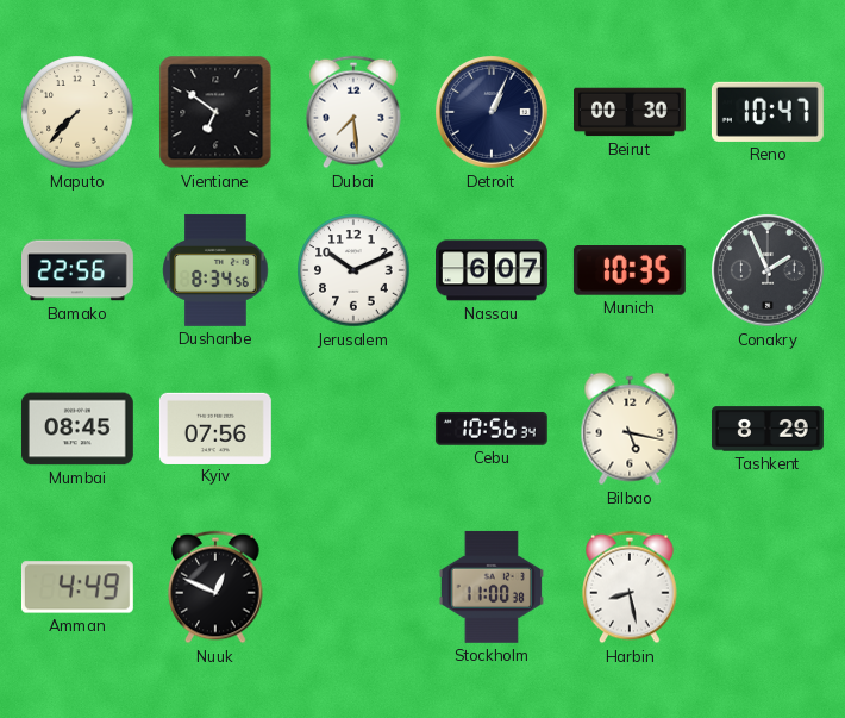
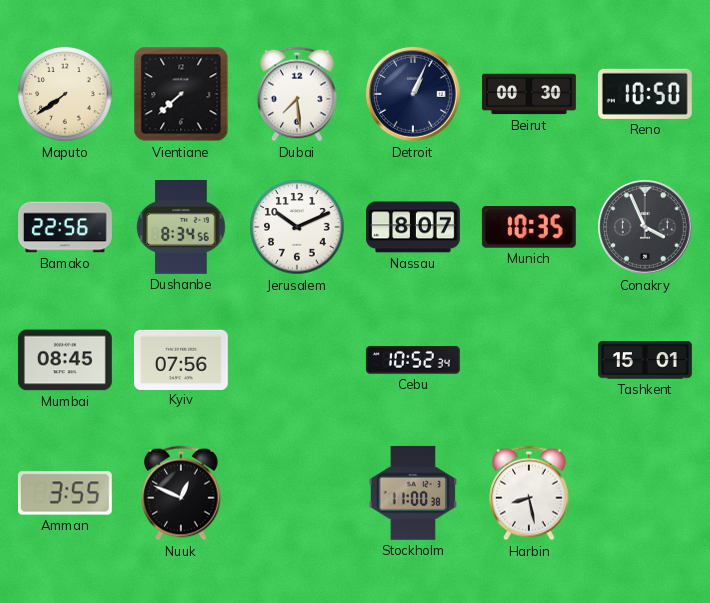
Maputo: 7:37 -> 7:39 (65, 94)
Vientiane: 6:51 -> 7:38 (181, 94)
Reno: 10:47 -> 10:50 (645, 94)
Nassau: 6:07 -> 8:07 (414, 227)
Conakry: 1:56 -> 3:56 (646, 228)
Cebu: 10:56 -> 10:52 (413, 361)
Bilbao: 5:17 -> none (630, 429)
Tashkent: 8:29 -> 15:01 (646, 360)
Amman: 4:49 -> 3:55 (65, 493)
